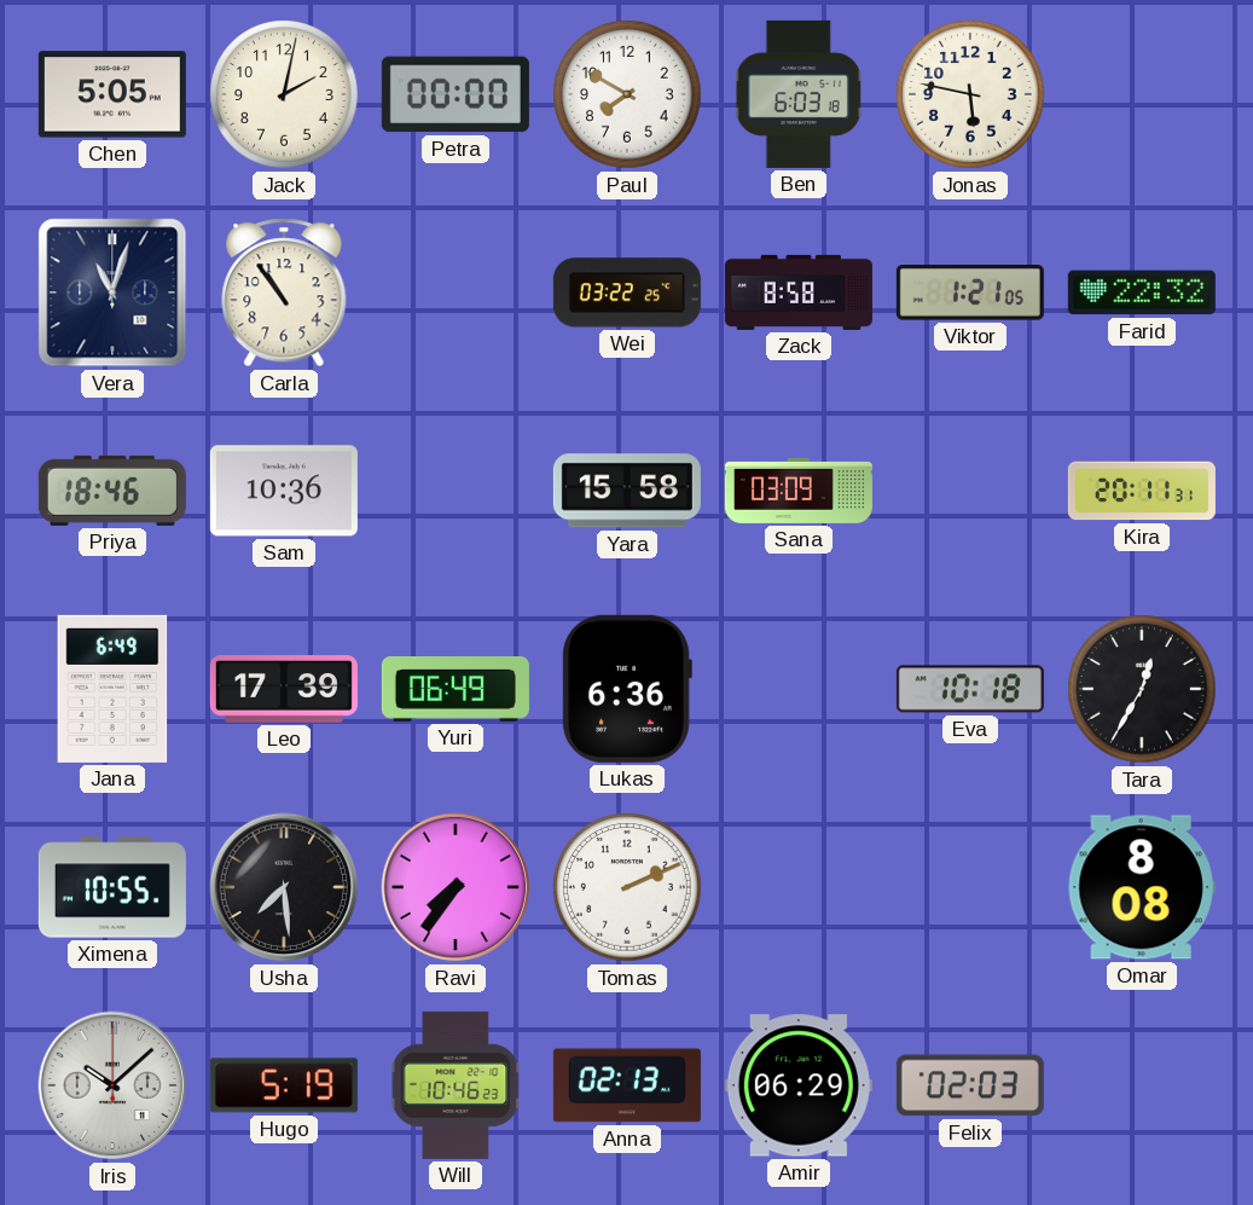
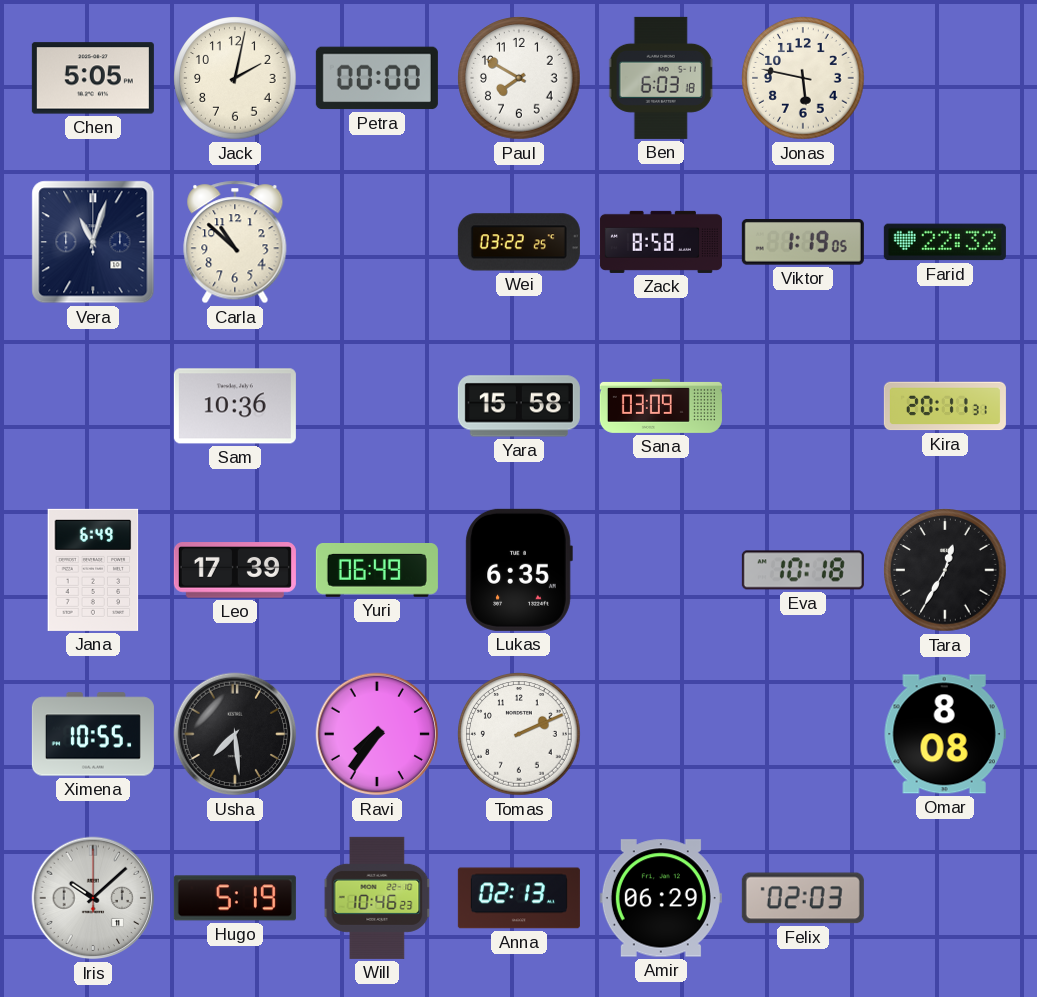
Carla: 10:54 -> 10:52 (235, 242)
Viktor: 1:21 -> 1:19 (803, 243)
Priya: 18:46 -> none (112, 491)
Lukas: 6:36 -> 6:35 (519, 570)
